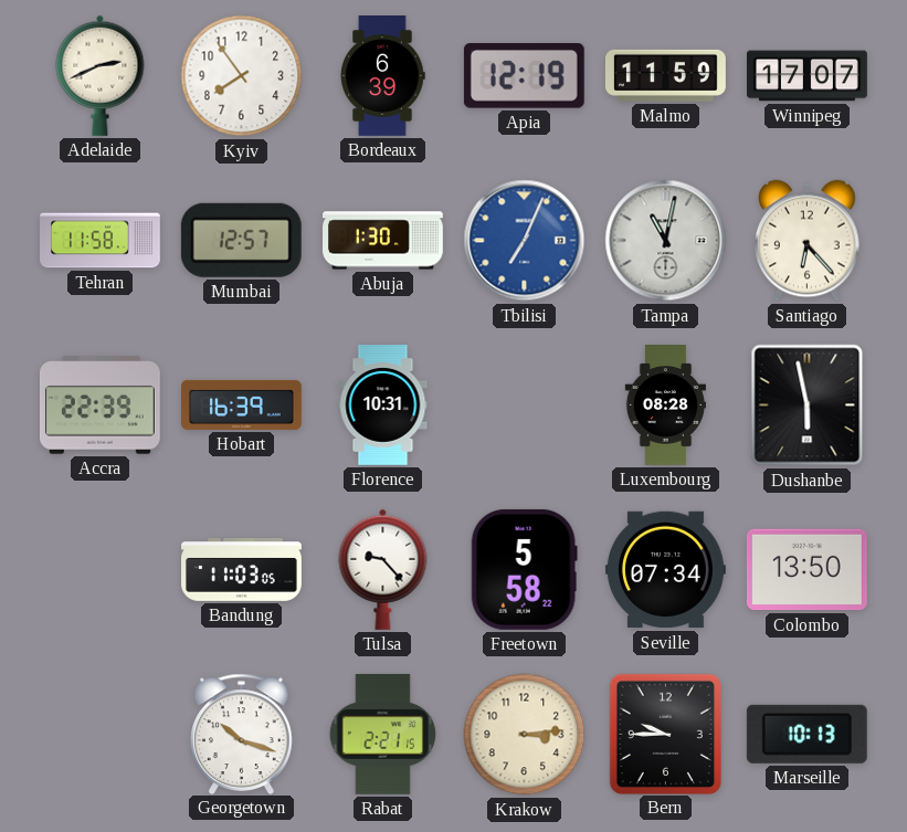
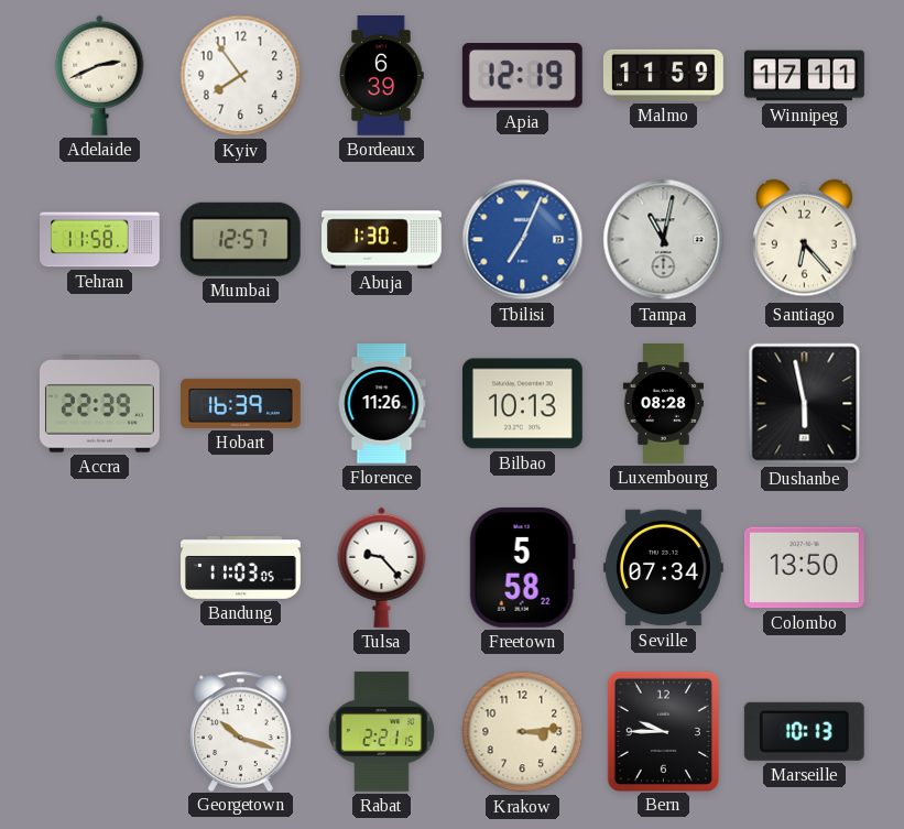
Winnipeg: 17:07 -> 17:11 (805, 76)
Florence: 10:31 -> 11:26 (382, 404)
Bilbao: none -> 10:13 (522, 404)
